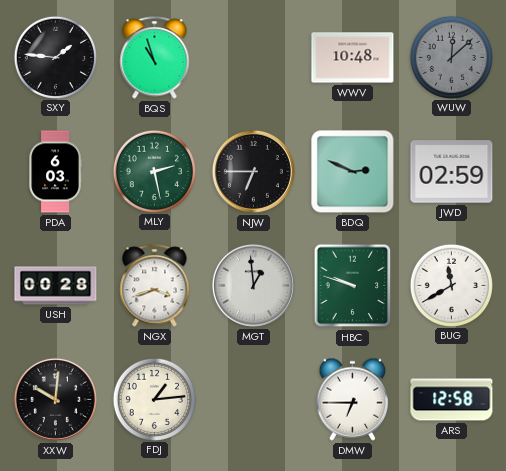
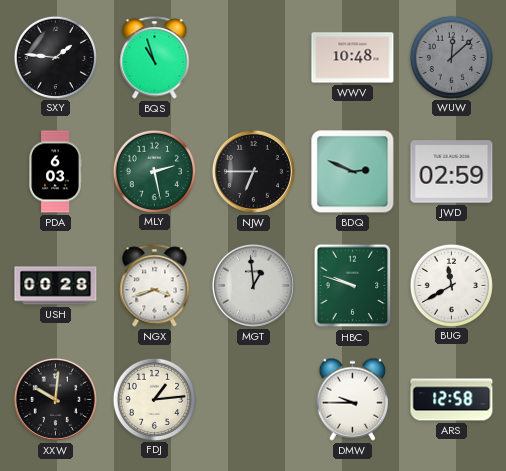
DMW: 6:45 -> 9:45 (353, 399)
